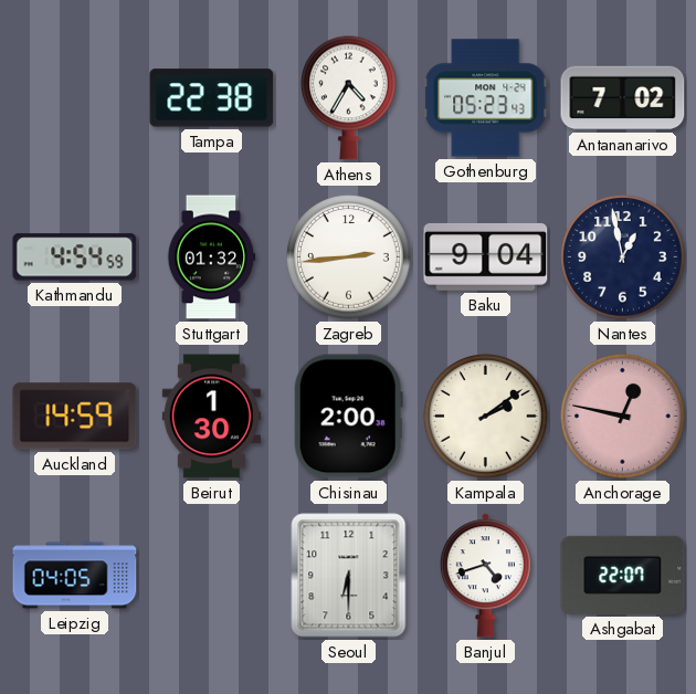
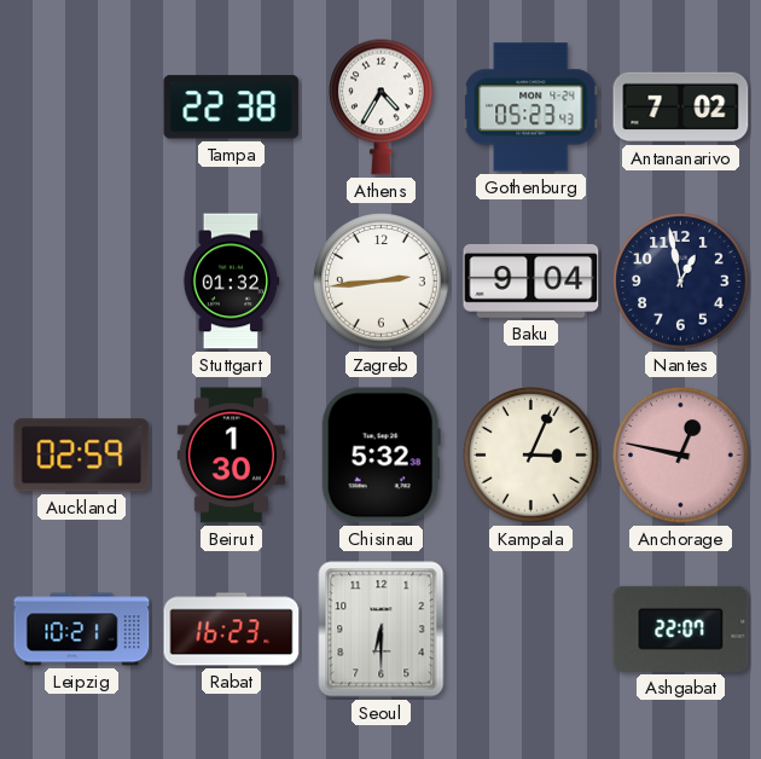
Kathmandu: 4:54 -> none (75, 257)
Auckland: 14:59 -> 02:59 (82, 456)
Chisinau: 2:00 -> 5:32 (380, 456)
Kampala: 2:09 -> 3:04 (531, 456)
Leipzig: 04:05 -> 10:21 (82, 630)
Rabat: none -> 16:23 (232, 630)
Banjul: 4:42 -> none (485, 576)
